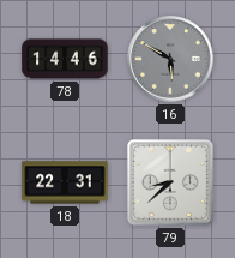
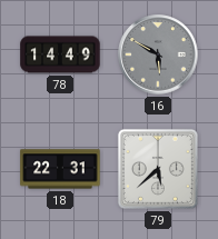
78: 14:46 -> 14:49 (60, 54)
79: 8:38 -> 5:38 (158, 169)
